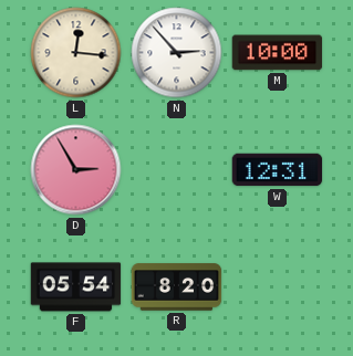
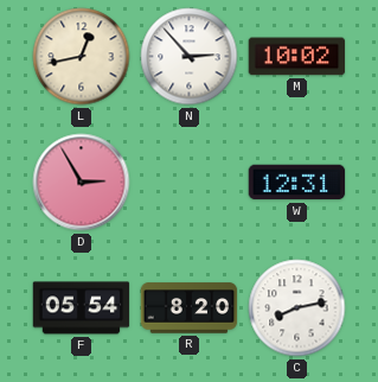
L: 12:16 -> 12:43 (82, 57)
M: 10:00 -> 10:02 (297, 57)
C: none -> 8:13 (297, 308)
